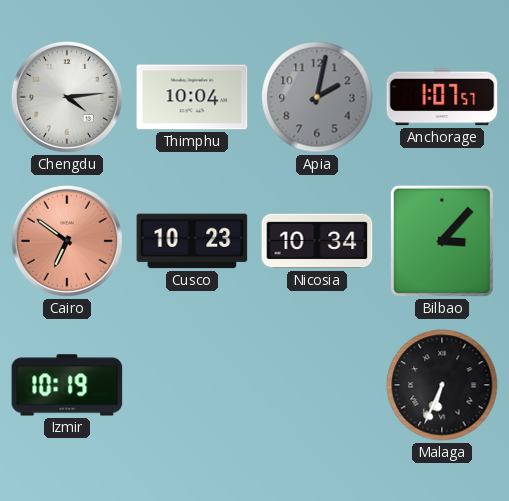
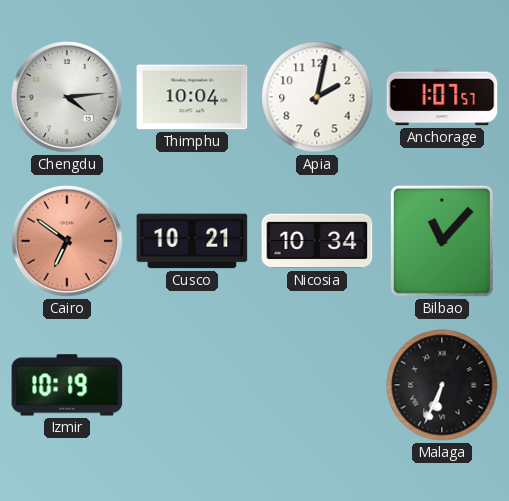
Apia dial: grey -> white (317, 97)
Cusco: 10:23 -> 10:21 (192, 241)
Bilbao: 3:07 -> 11:07 (442, 241)
